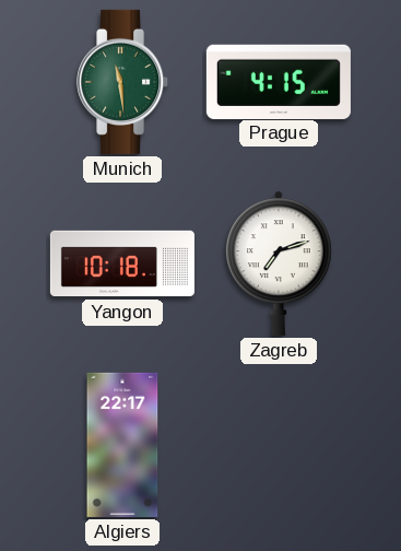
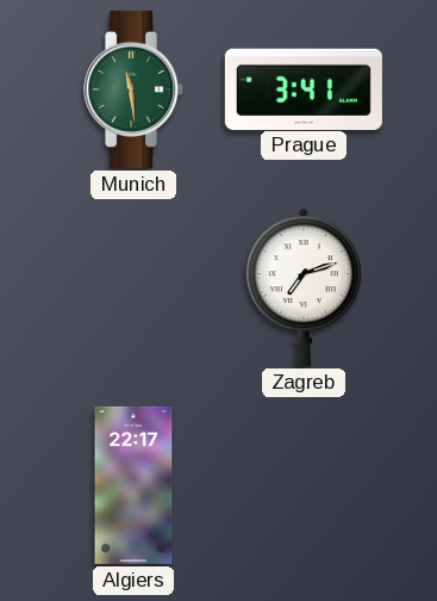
Prague: 4:15 -> 3:41 (304, 88)
Yangon: 10:18 -> none (122, 263)
